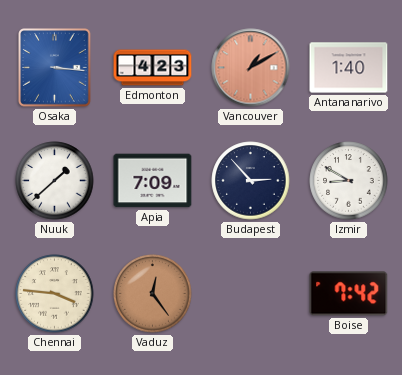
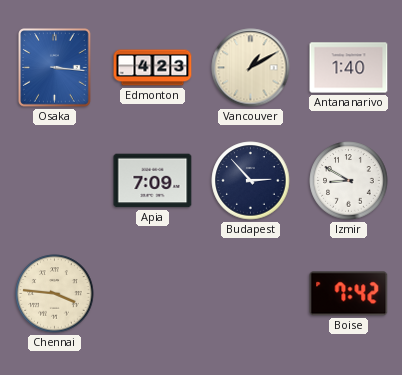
Vancouver dial: salmon -> cream (251, 68)
Nuuk: 1:38 -> none (55, 181)
Vaduz: 12:24 -> none (153, 294)
